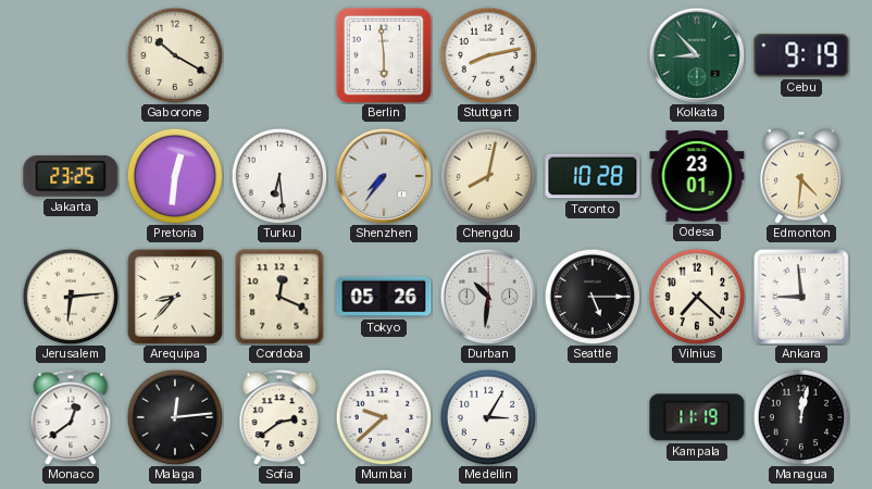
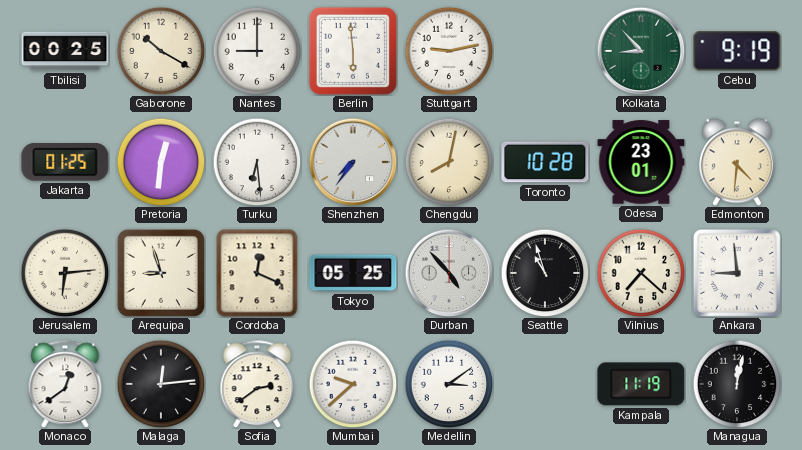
Tbilisi: none -> 00:25 (65, 51)
Nantes: none -> 9:00 (257, 51)
Stuttgart: 8:13 -> 9:13 (449, 51)
Jakarta: 23:25 -> 01:25 (65, 163)
Arequipa: 8:37 -> 8:57 (161, 273)
Tokyo: 05:26 -> 05:25 (353, 273)
Durban: 10:31 -> 4:53 (449, 273)
Seattle: 5:15 -> 10:57 (545, 273)
Medellin: 3:05 -> 3:09 (449, 384)
